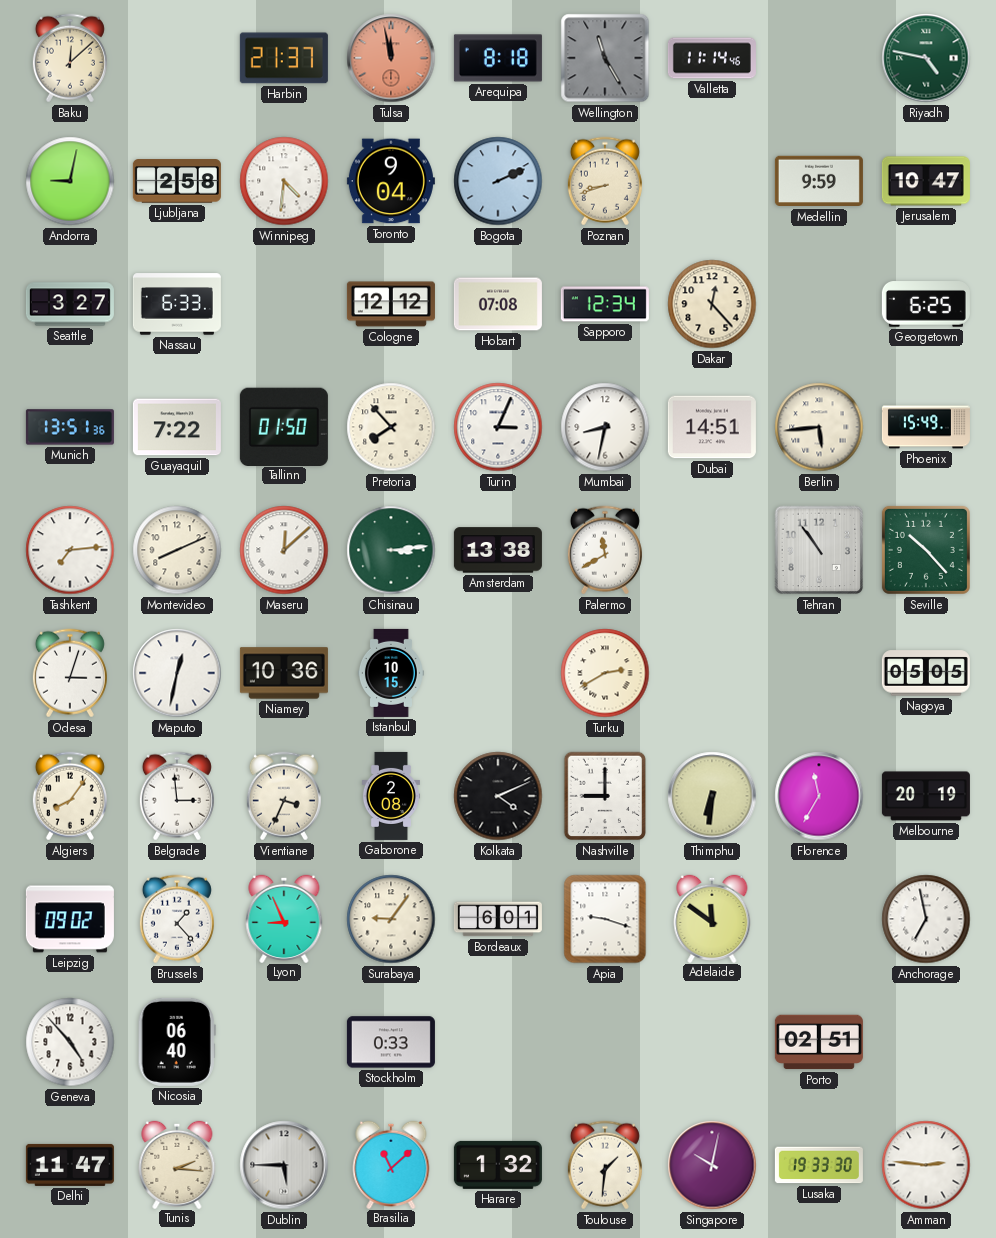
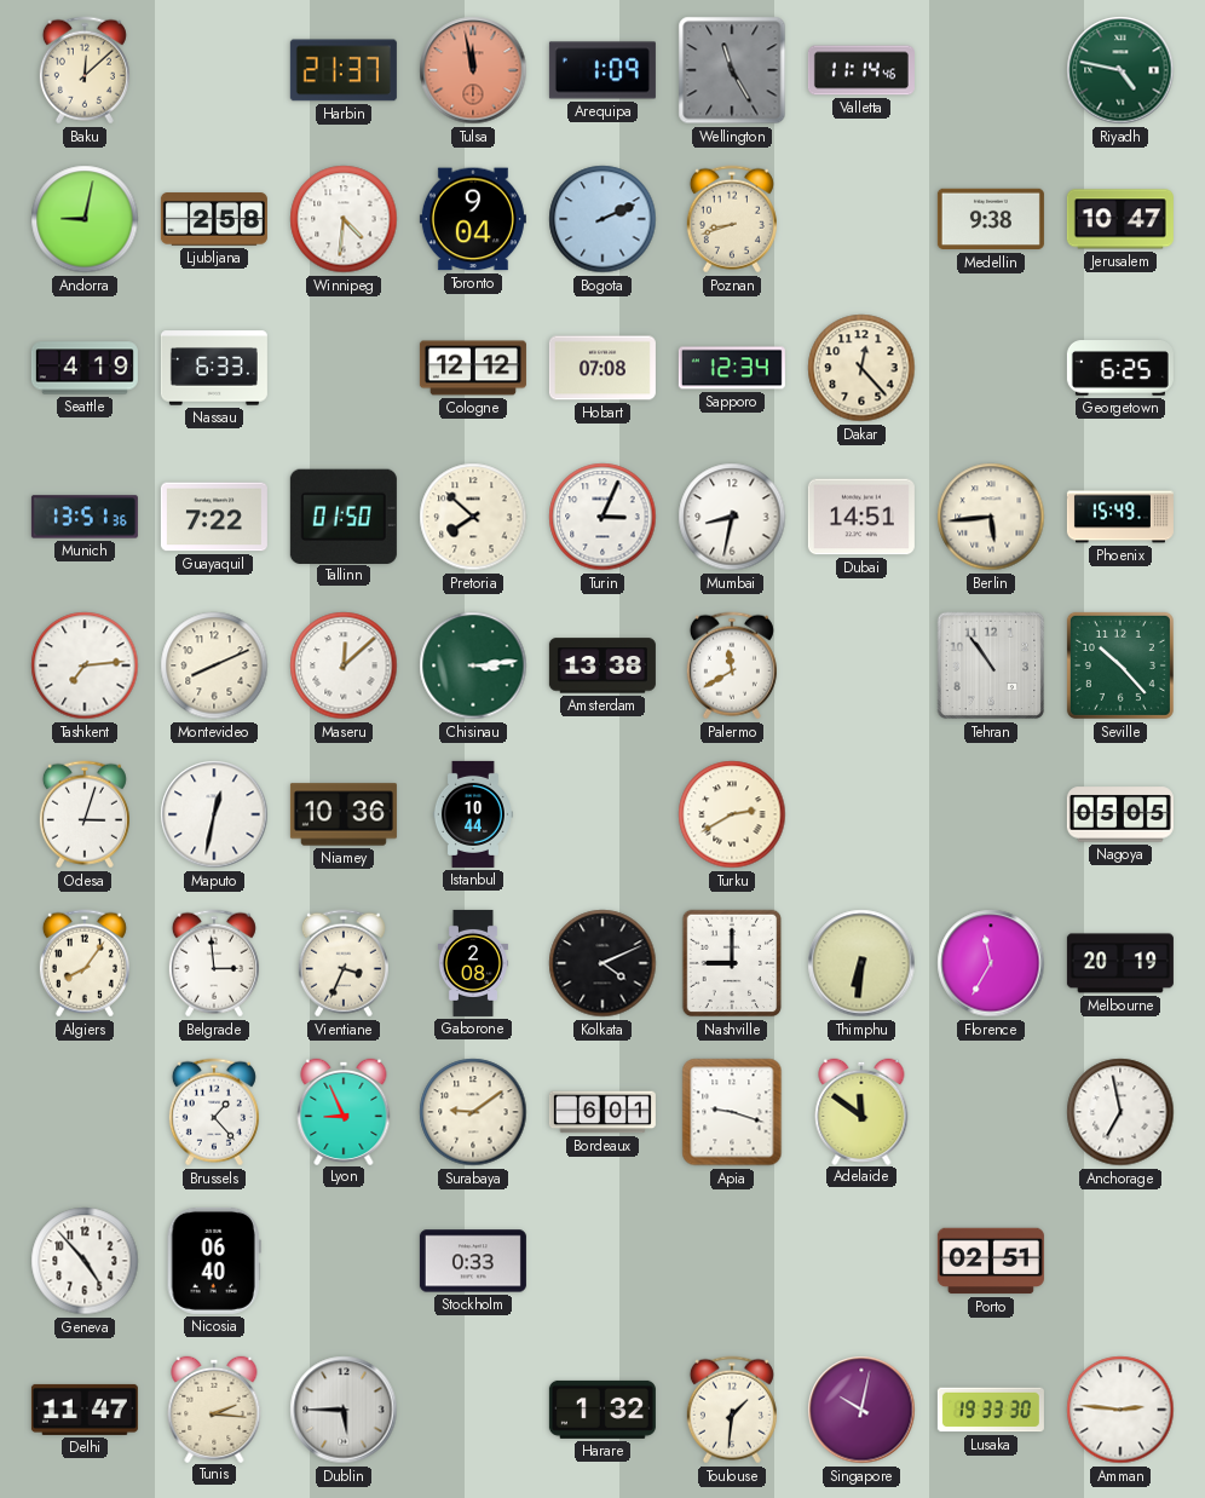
Arequipa: 8:18 -> 1:09 (602, 70)
Medellin: 9:59 -> 9:38 (991, 219)
Seattle: 3:27 -> 4:19 (85, 368)
Pretoria: 7:53 -> 7:52 (473, 517)
Istanbul: 10:15 -> 10:44 (473, 814)
Leipzig: 09:02 -> none (70, 919)
Surabaya: 9:06 -> 9:09 (473, 1112)
Brasilia: 11:08 -> none (391, 1164)
